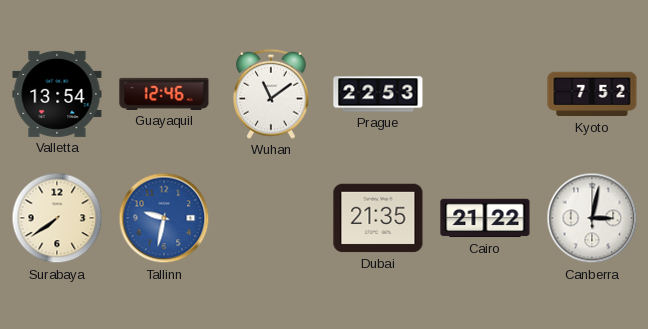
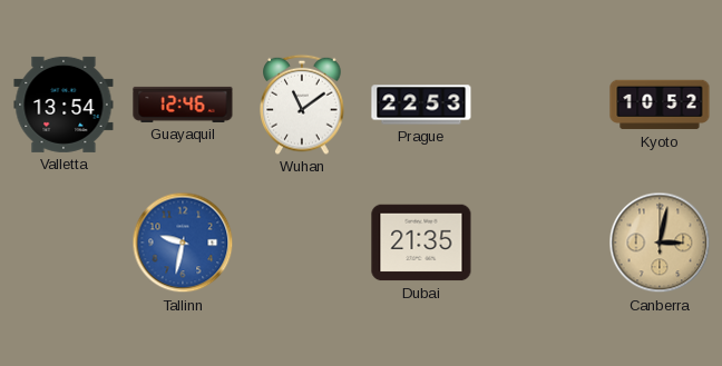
Kyoto: 7:52 -> 10:52 (660, 105)
Surabaya: 7:39 -> none (57, 218)
Cairo: 21:22 -> none (485, 218)
Canberra dial: white -> champagne (660, 243)
